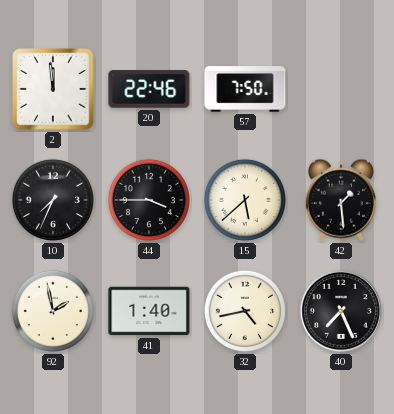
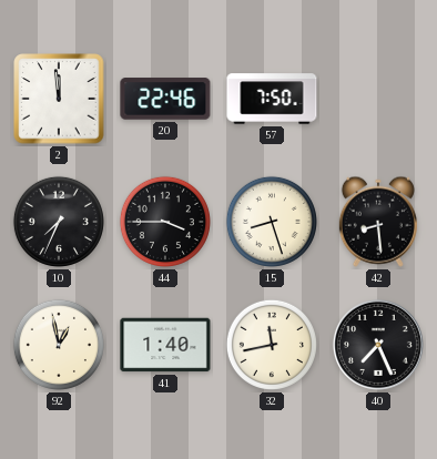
15: 5:38 -> 8:27 (272, 222)
42: 1:29 -> 8:29 (378, 222)
92: 1:58 -> 12:58 (59, 345)
32: 4:43 -> 11:43 (272, 345)
